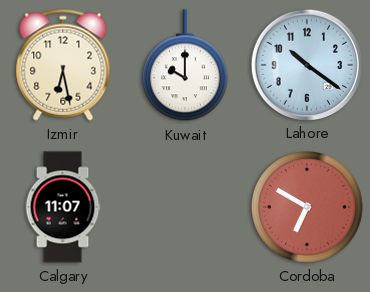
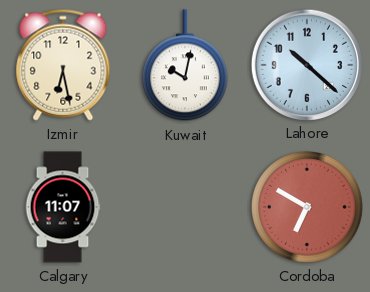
Kuwait: 10:00 -> 10:02 (185, 66)
Lahore: 10:21 -> 10:22 (306, 64)
